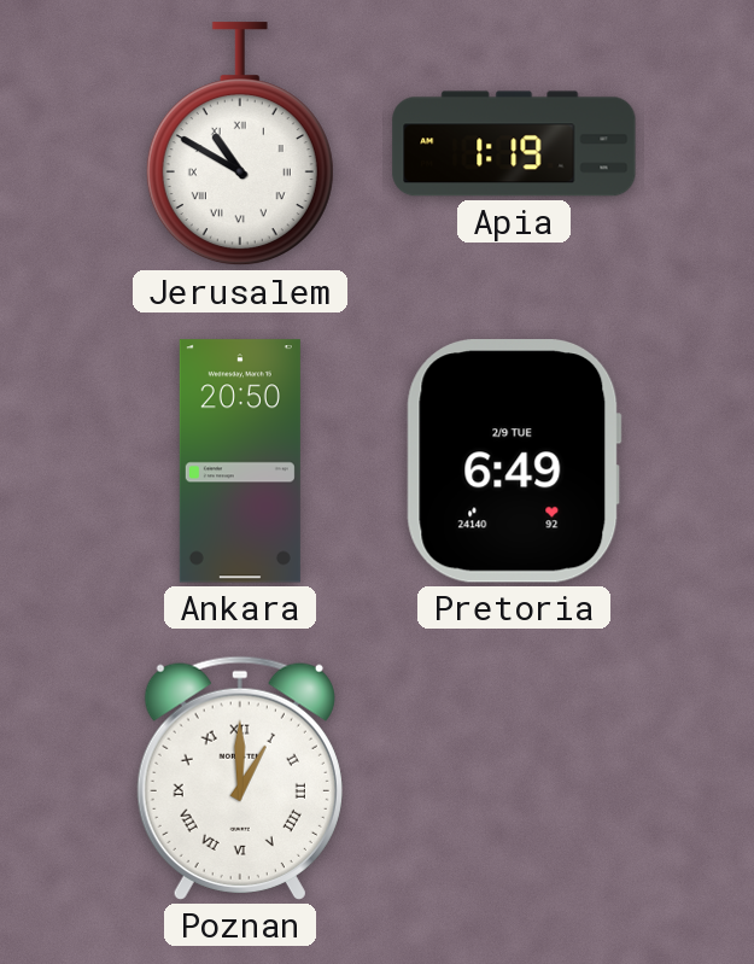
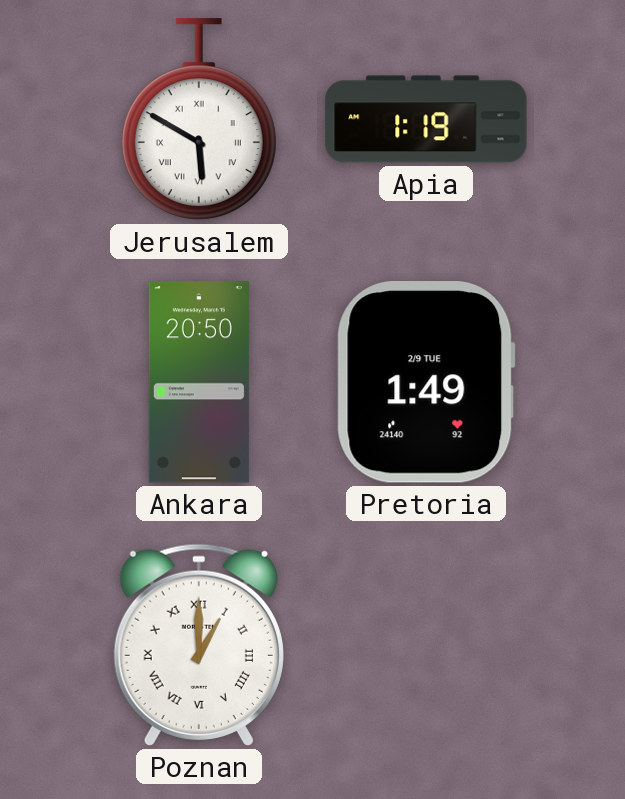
Jerusalem: 10:50 -> 5:50 (199, 120)
Pretoria: 6:49 -> 1:49 (426, 382)
